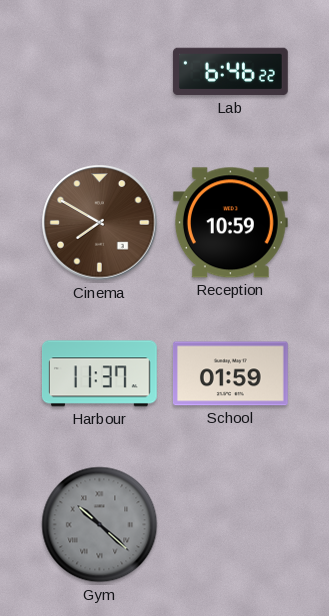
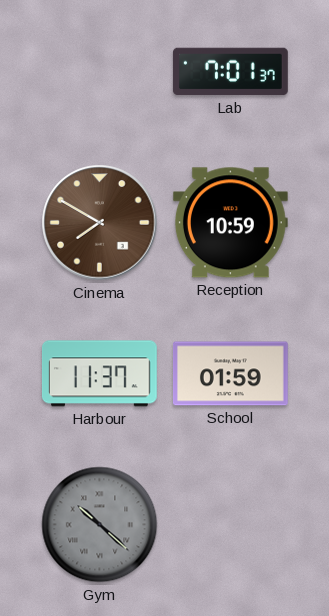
Lab: 6:46 -> 7:01 (230, 72)
